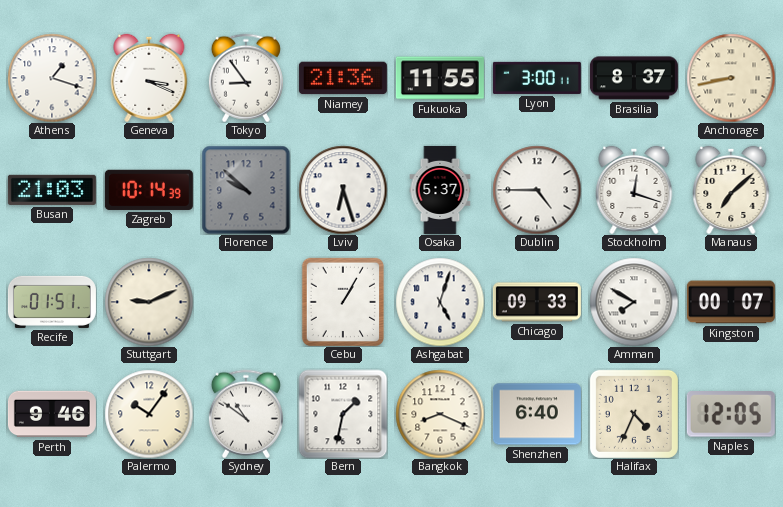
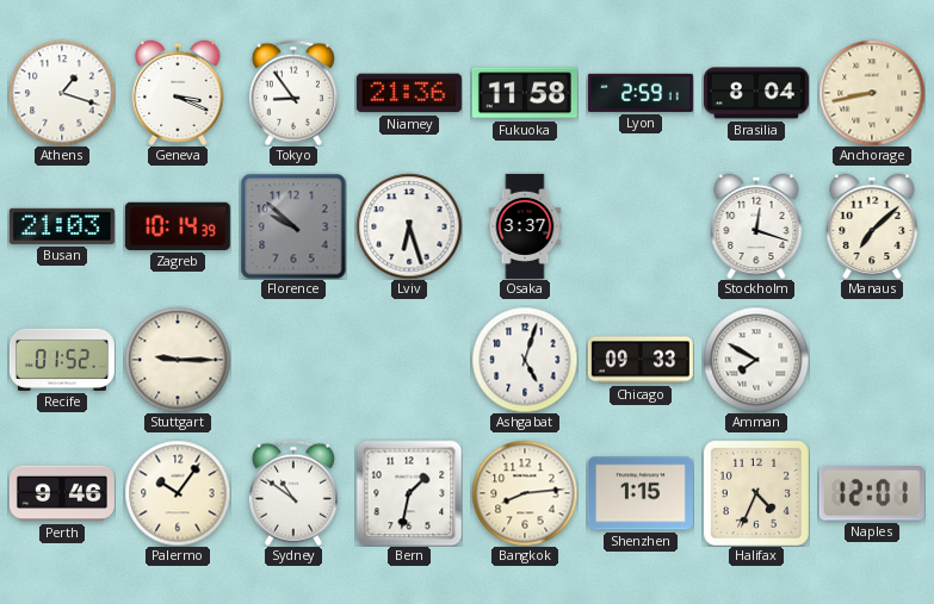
Fukuoka: 11:55 -> 11:58 (525, 93)
Lyon: 3:00 -> 2:59 (641, 93)
Brasilia: 8:37 -> 8:04 (756, 93)
Osaka: 5:37 -> 3:37 (525, 226)
Dublin: 4:45 -> none (537, 190)
Recife: 01:51 -> 01:52 (62, 360)
Stuttgart: 9:11 -> 9:15 (178, 360)
Cebu: 1:05 -> none (342, 301)
Kingston: 00:07 -> none (731, 302)
Bangkok: 8:19 -> 8:14 (525, 493)
Shenzhen: 6:40 -> 1:15 (641, 493)
Naples: 12:05 -> 12:01 (872, 493)
